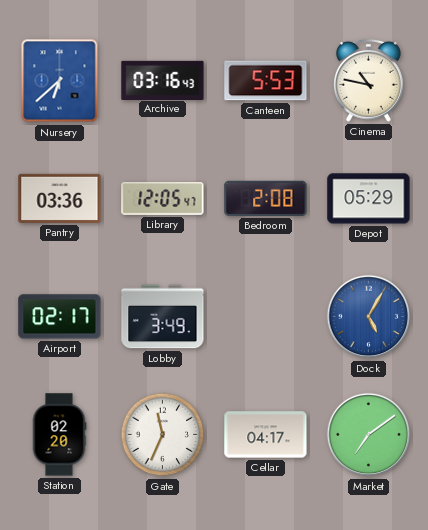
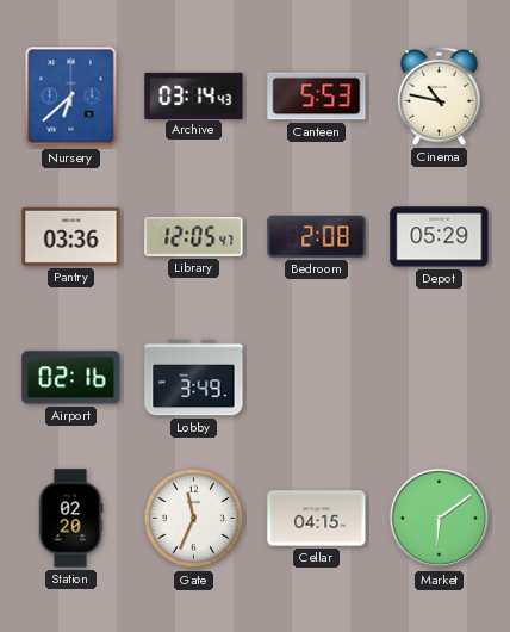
Archive: 03:16 -> 03:14 (194, 95)
Airport: 02:17 -> 02:16 (71, 378)
Dock: 5:05 -> none (369, 317)
Cellar: 04:17 -> 04:15 (317, 519)
Market: 7:09 -> 6:09 (440, 519)
